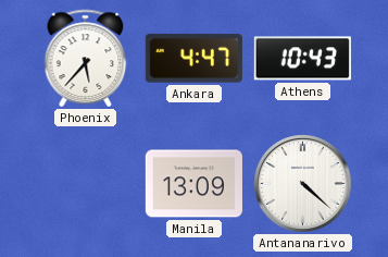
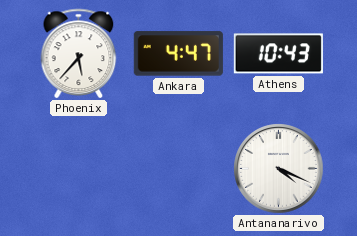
Manila: 13:09 -> none (193, 184)
Antananarivo: 4:22 -> 4:19 (279, 169)
